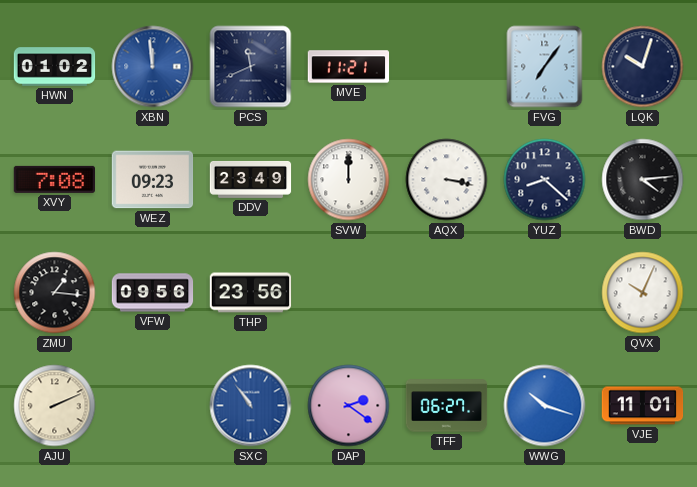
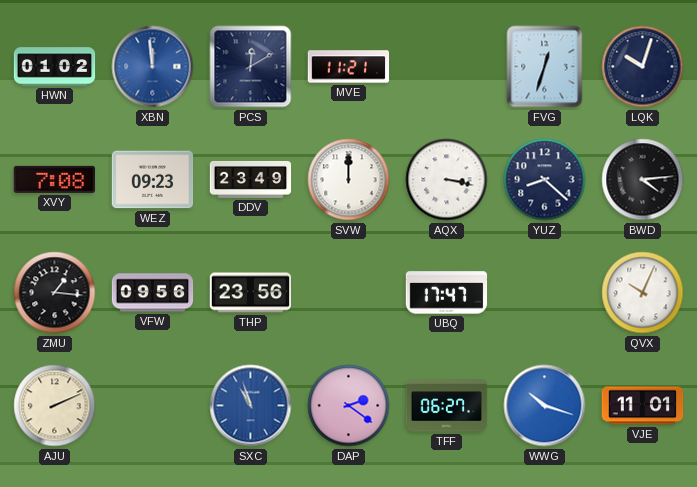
PCS: 11:41 -> 12:10 (251, 67)
FVG: 7:06 -> 12:33 (545, 67)
UBQ: none -> 17:47 (447, 293)
SXC: 10:54 -> 10:57 (251, 406)
